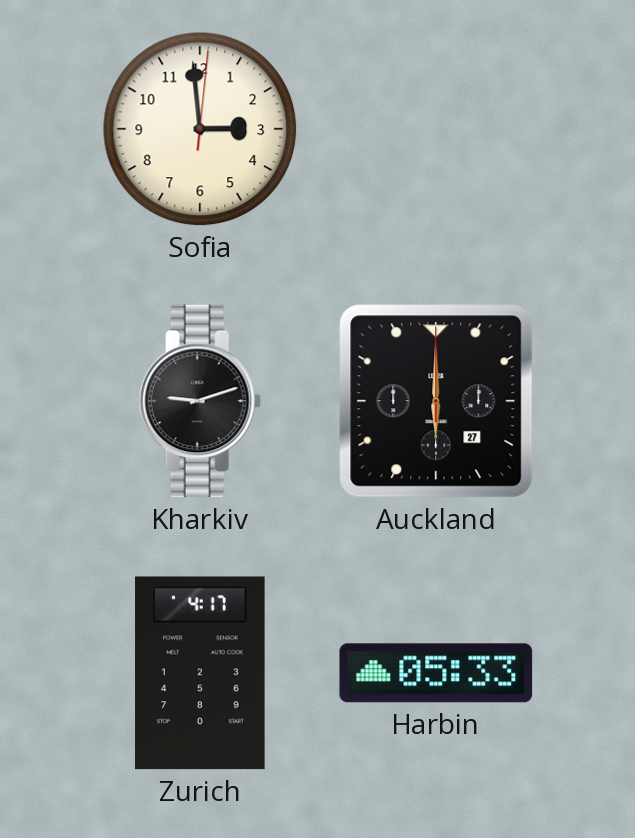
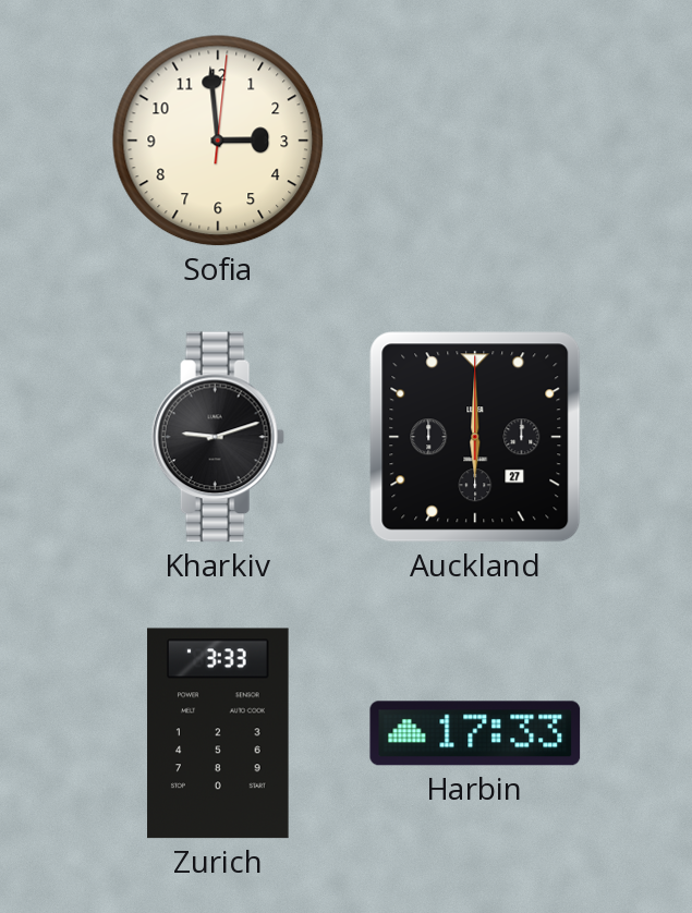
Zurich: 4:17 -> 3:33 (218, 733)
Harbin: 05:33 -> 17:33 (475, 733)
